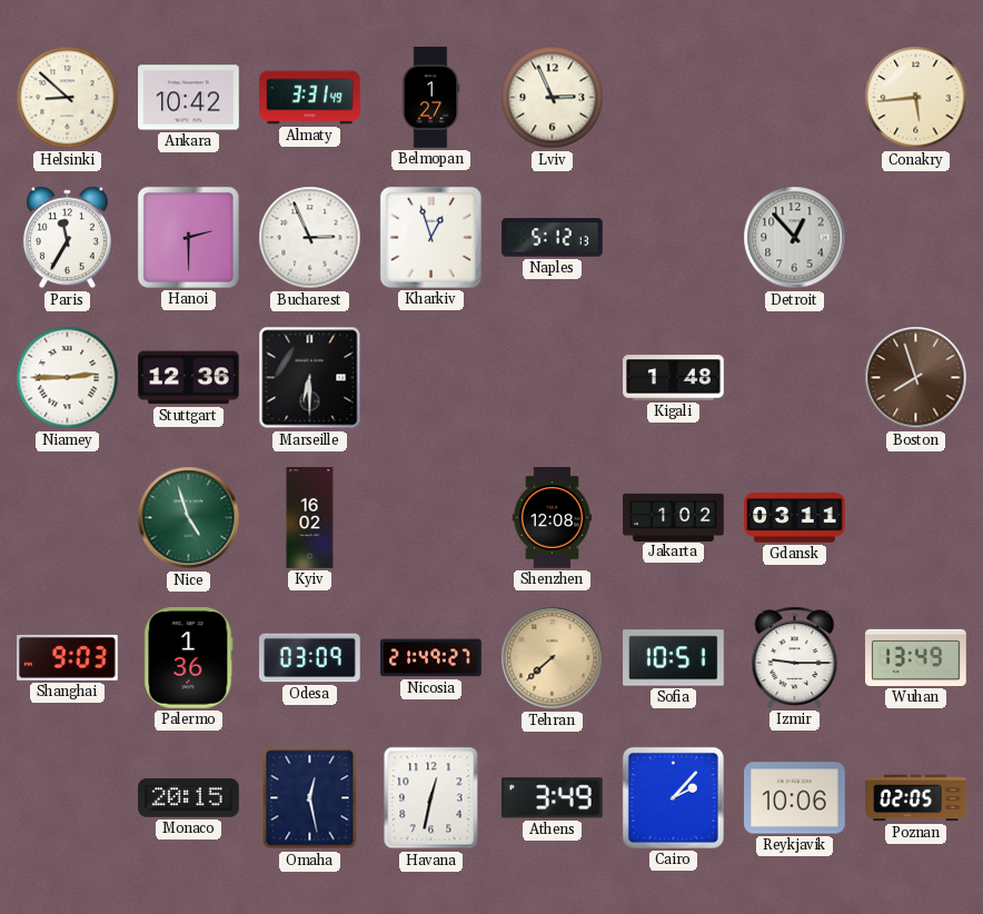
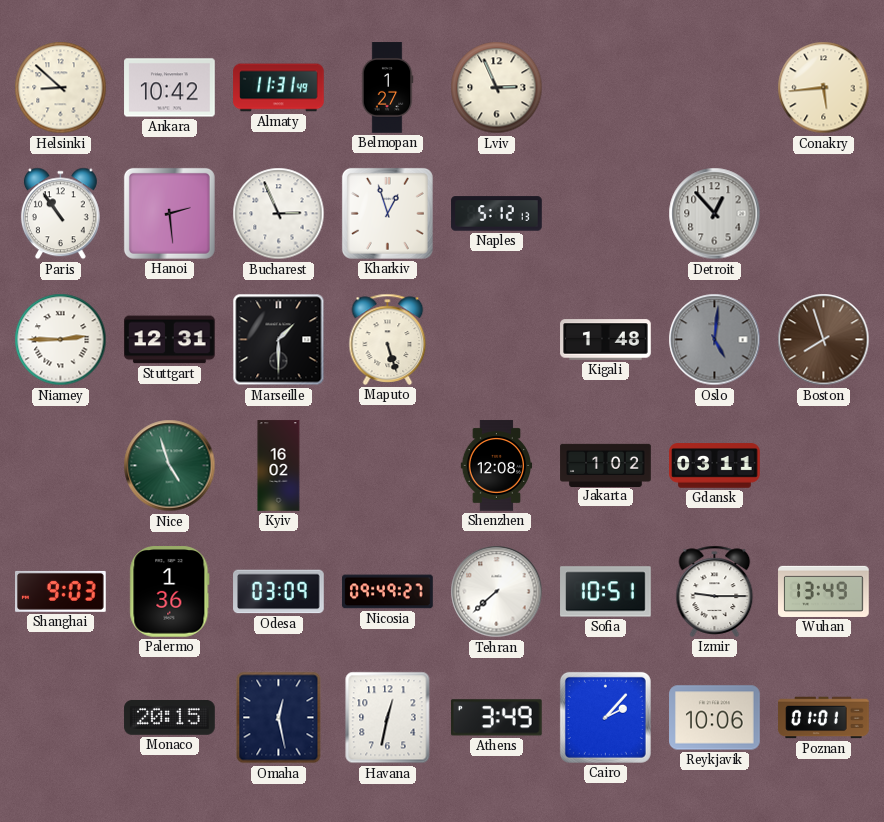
Almaty: 3:31 -> 11:31 (279, 88)
Paris: 11:35 -> 10:54 (60, 214)
Hanoi: 2:30 -> 2:29 (169, 213)
Stuttgart: 12:36 -> 12:31 (170, 340)
Marseille: 6:30 -> 1:30 (279, 340)
Maputo: none -> 5:27 (388, 339)
Oslo: none -> 5:01 (715, 340)
Nicosia: 21:49 -> 09:49 (388, 592)
Tehran dial: champagne -> white (497, 592)
Poznan: 02:05 -> 01:01 (824, 718)
